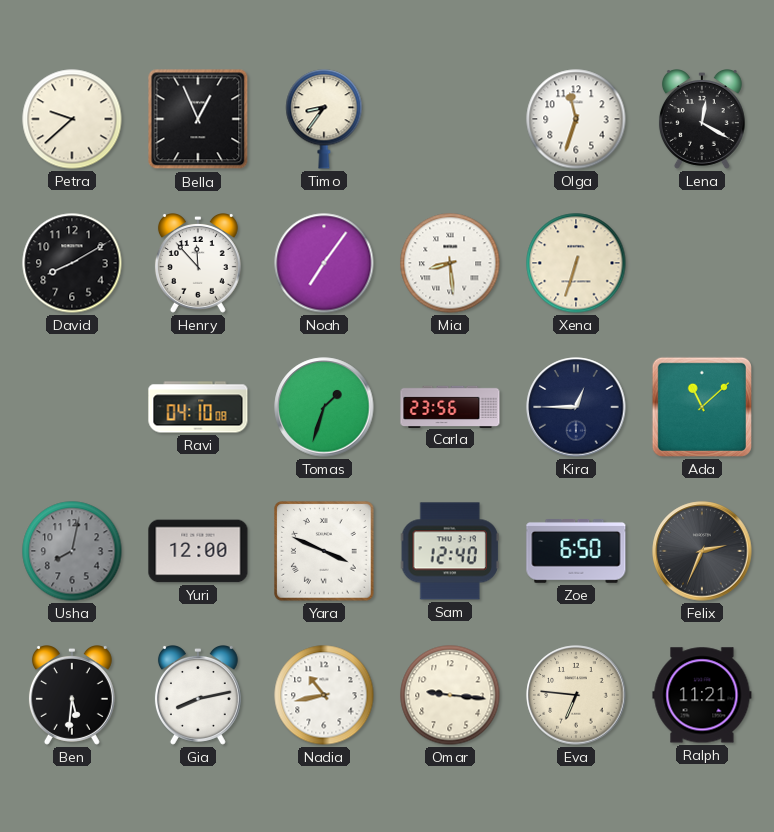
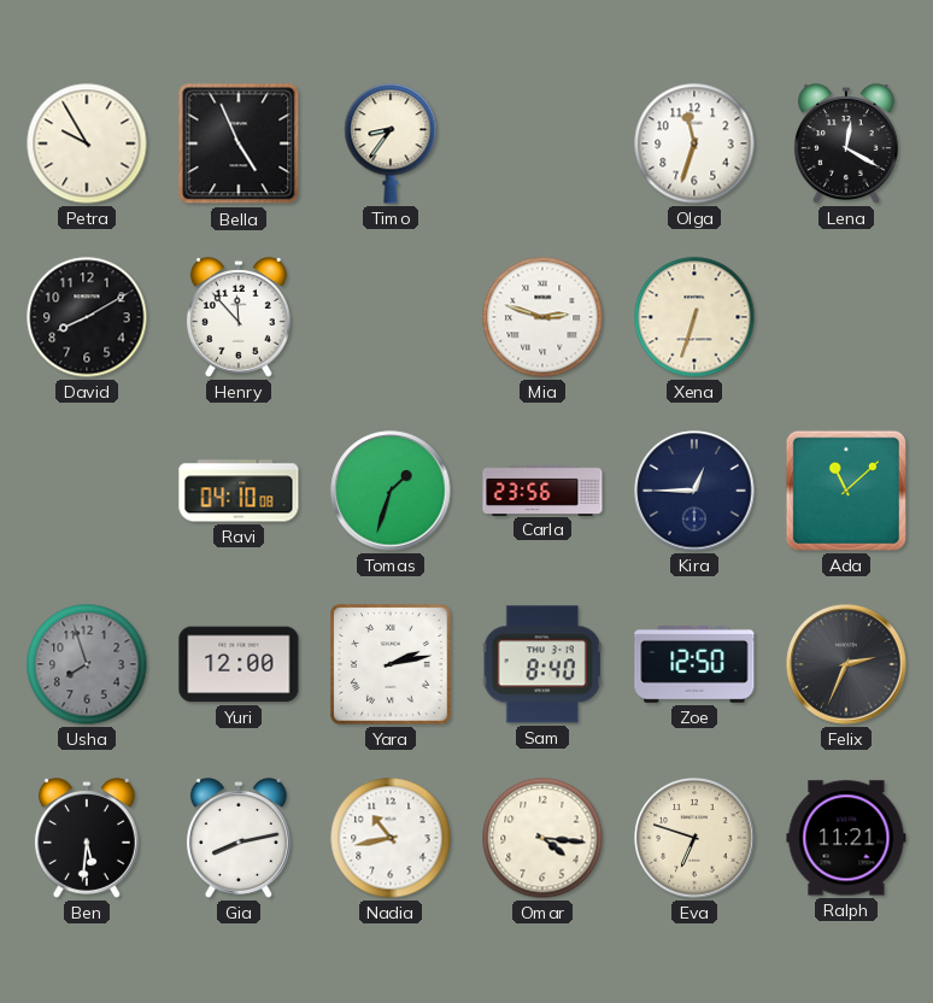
Petra: 9:38 -> 9:55 (87, 143)
Bella: 12:56 -> 4:56 (239, 143)
Noah: 7:06 -> none (324, 263)
Mia: 8:29 -> 2:48 (542, 317)
Usha: 8:02 -> 7:57 (87, 664)
Yara: 3:49 -> 2:13 (391, 664)
Sam: 12:40 -> 8:40 (542, 664)
Zoe: 6:50 -> 12:50 (694, 665)
Omar: 9:16 -> 4:16 (542, 838)
Eva: 6:46 -> 6:48 (694, 838)
